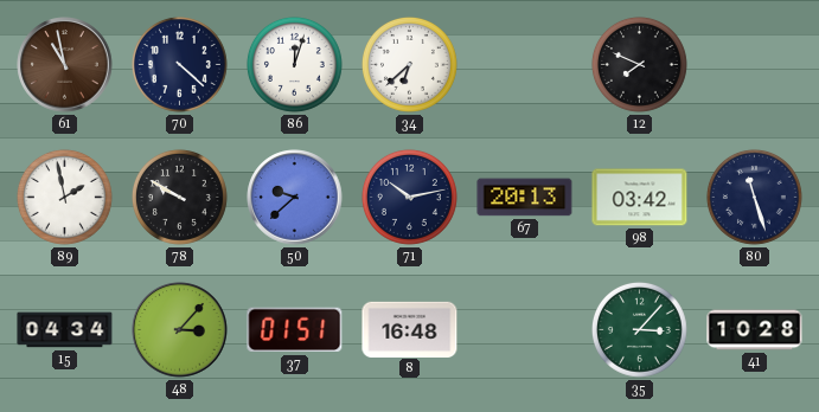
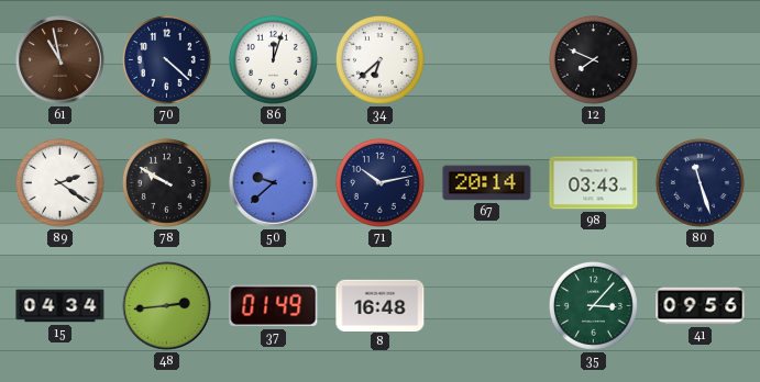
89: 1:58 -> 2:21 (59, 182)
67: 20:13 -> 20:14 (487, 183)
98: 03:42 -> 03:43 (594, 183)
48: 3:07 -> 2:44 (167, 306)
37: 01:51 -> 01:49 (274, 306)
41: 10:28 -> 09:56 (701, 306)
